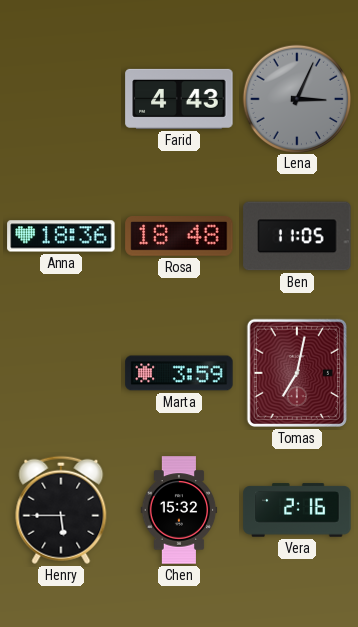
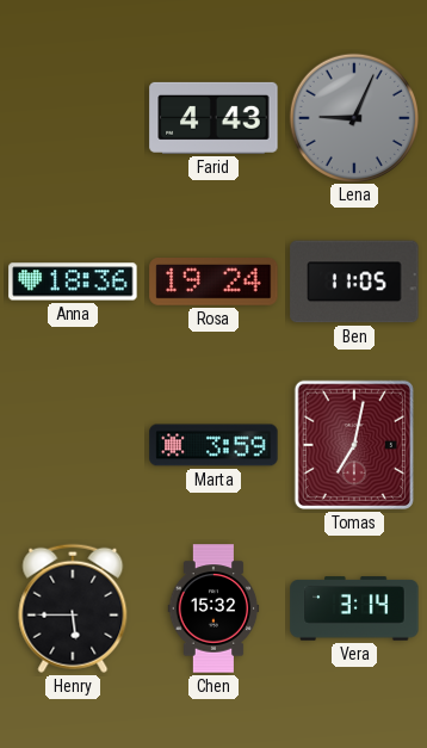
Lena: 3:04 -> 9:04 (353, 117)
Rosa: 18:48 -> 19:24 (213, 283)
Vera: 2:16 -> 3:14 (354, 608)
